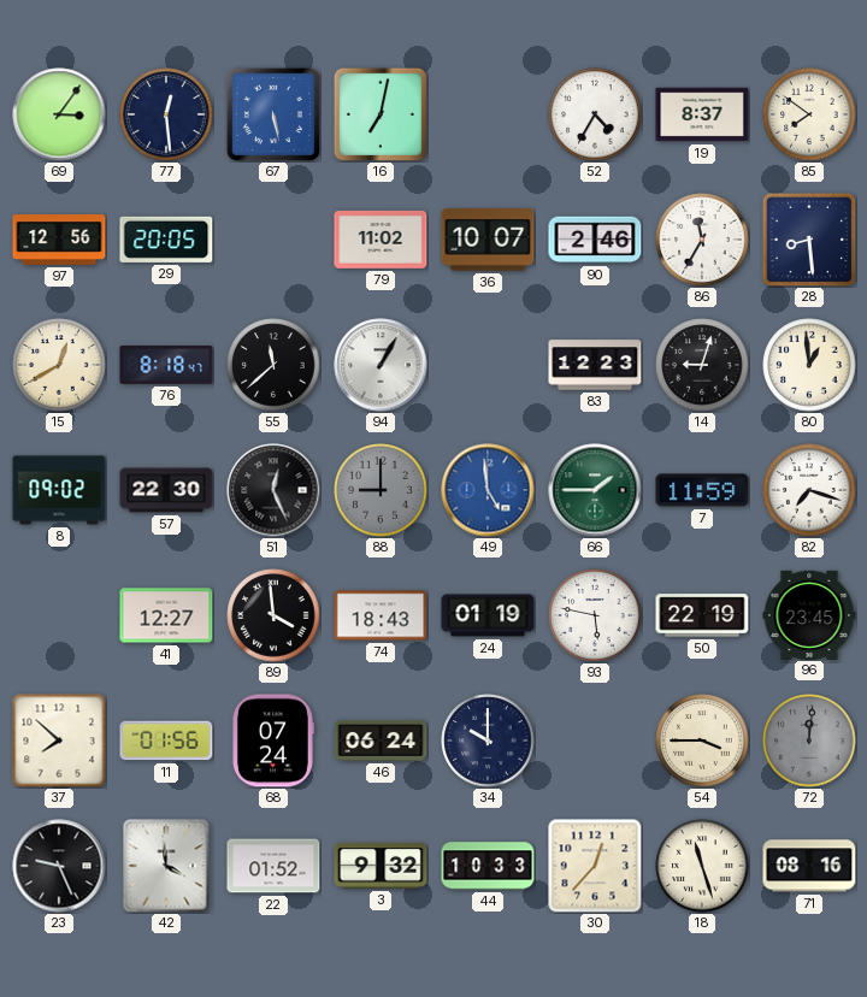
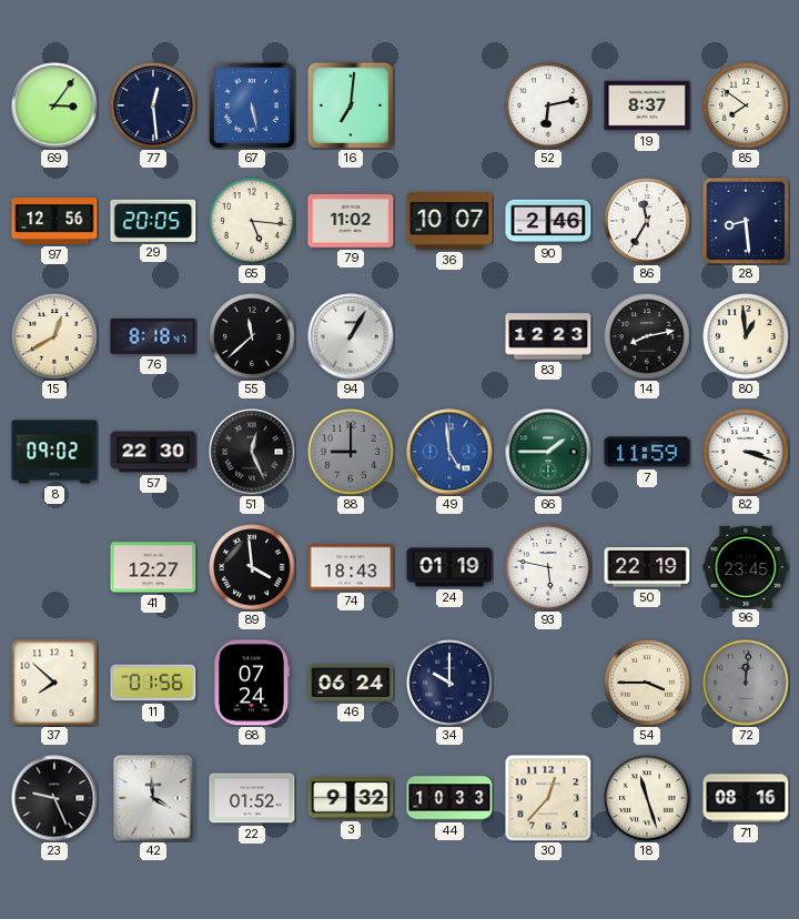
16: 7:02 -> 7:01 (351, 105)
52: 4:35 -> 6:13 (548, 105)
65: none -> 5:16 (252, 221)
14: 9:03 -> 8:13 (647, 336)
82: 7:18 -> 3:18 (746, 452)
